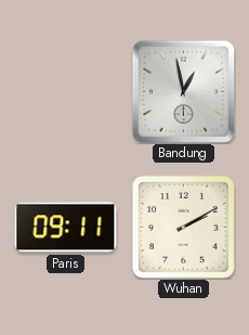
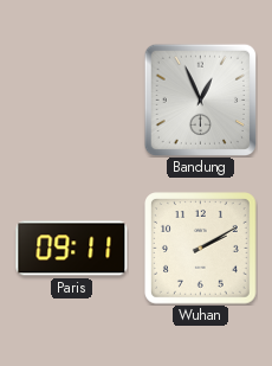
Bandung: 12:58 -> 12:56 (200, 99)
